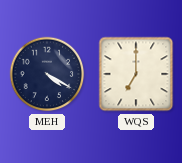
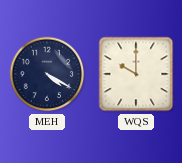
WQS: 7:00 -> 10:00 (136, 74)
